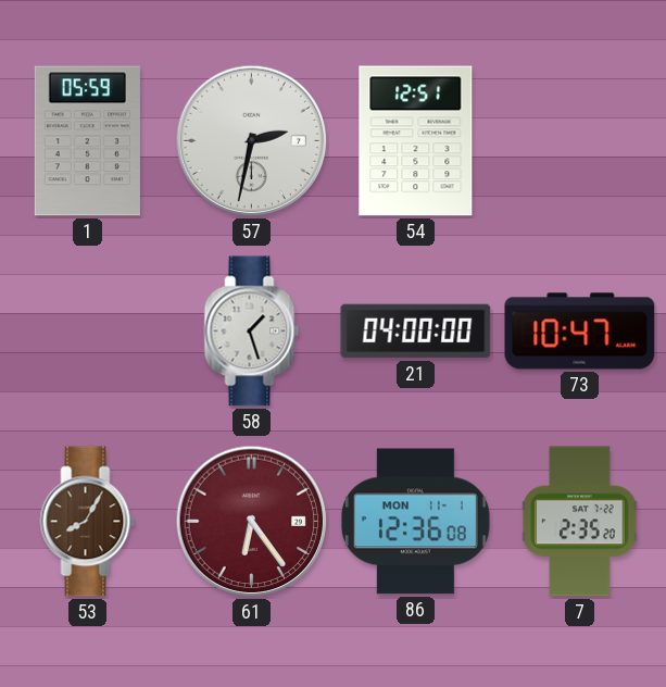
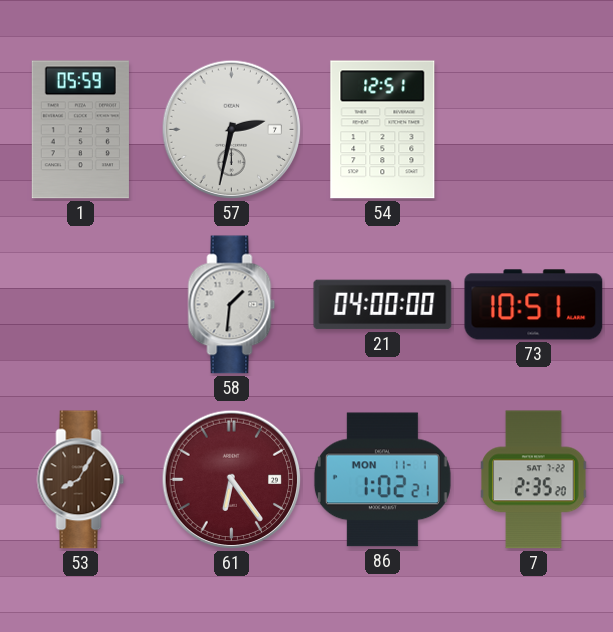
58: 1:27 -> 1:31 (232, 305)
73: 10:47 -> 10:51 (534, 305)
86: 12:36 -> 1:02 (382, 480)
